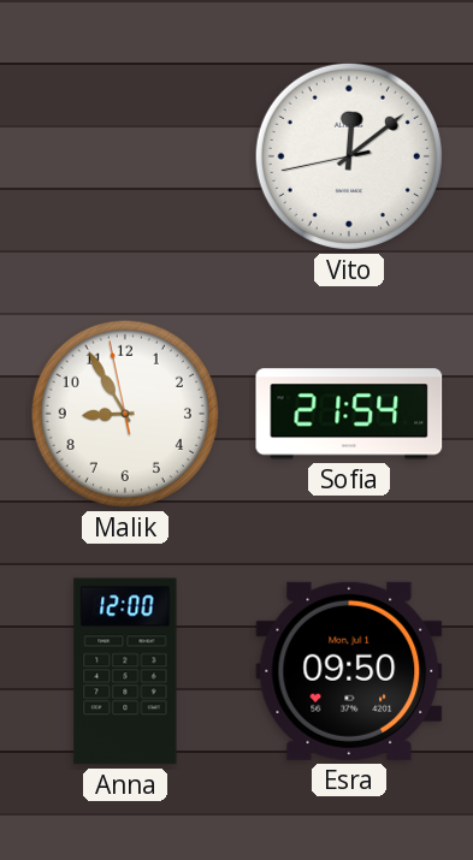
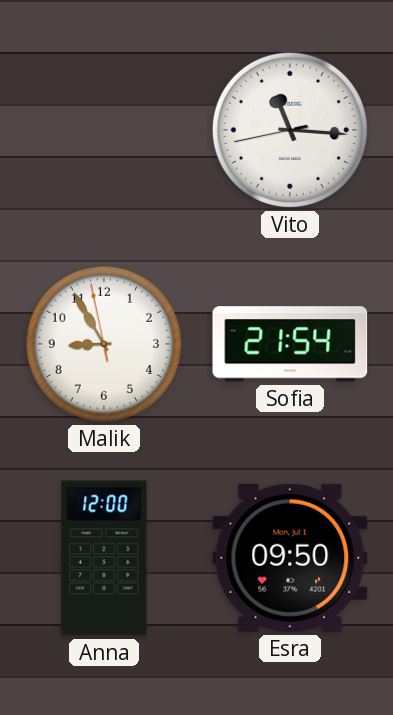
Vito: 12:08 -> 11:15 (290, 130)
